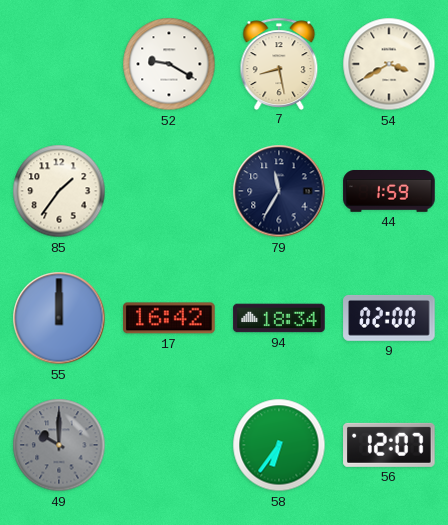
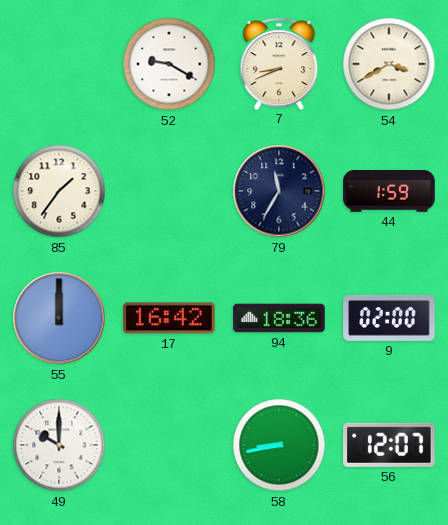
7: 8:28 -> 8:41 (279, 63)
94: 18:34 -> 18:36 (279, 318)
49 dial: grey -> white (59, 445)
58: 6:36 -> 8:43 (279, 445)
